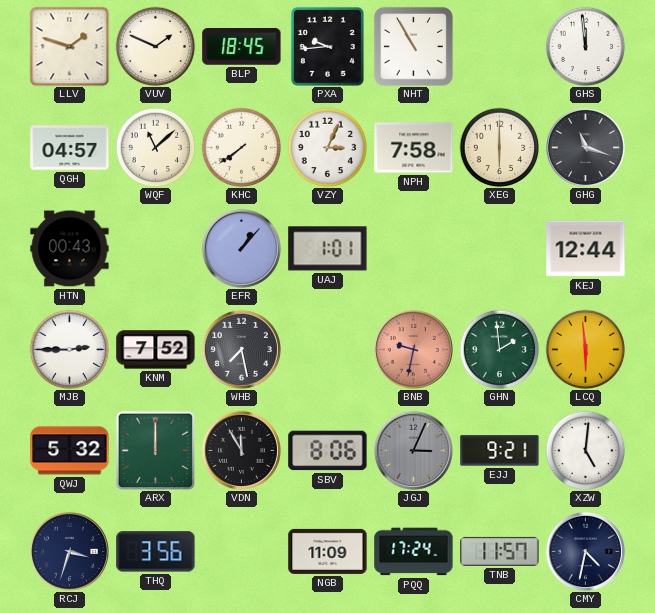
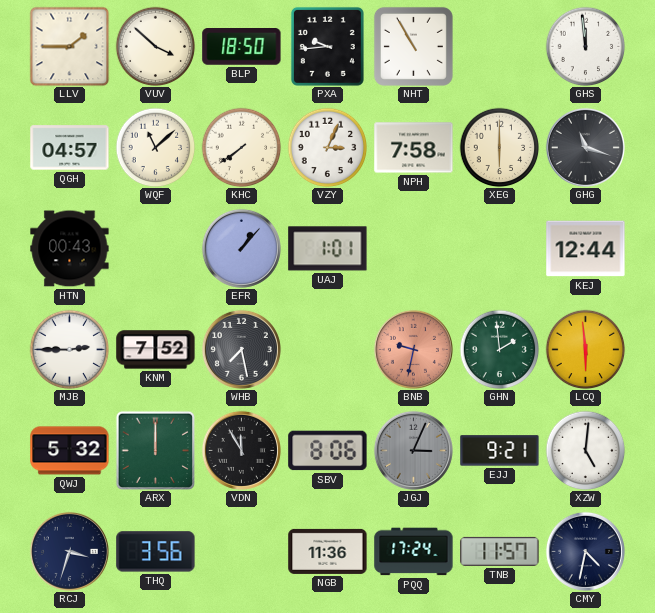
LLV: 1:48 -> 1:45 (69, 46)
VUV: 1:49 -> 3:52 (155, 46)
BLP: 18:45 -> 18:50 (242, 47)
NGB: 11:09 -> 11:36 (328, 551)
